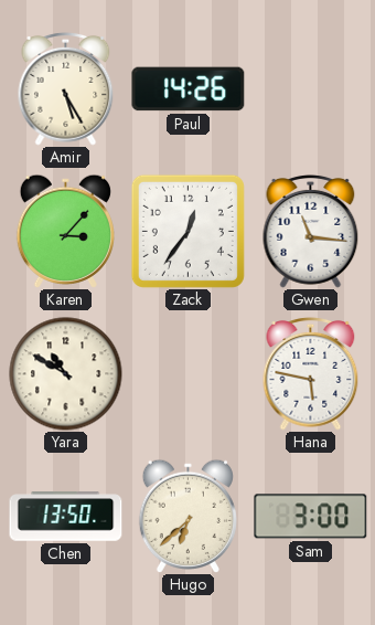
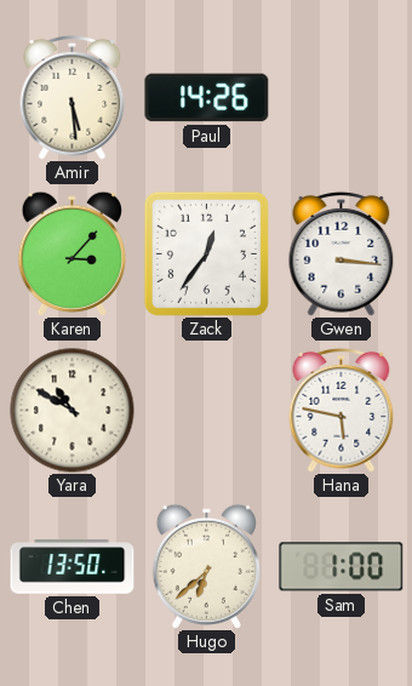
Amir: 5:25 -> 5:29 (73, 97)
Gwen: 11:16 -> 3:16 (342, 253)
Sam: 3:00 -> 1:00 (342, 567)
